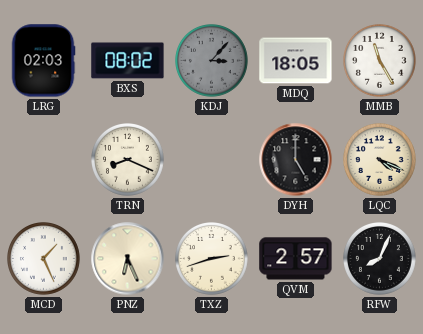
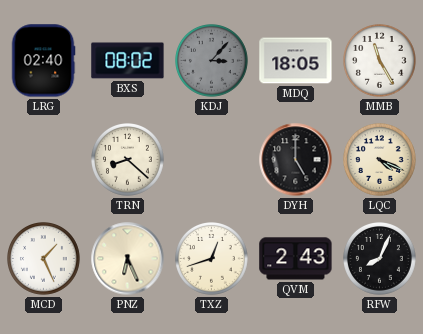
LRG: 02:03 -> 02:40 (43, 61)
TRN: 8:19 -> 8:22 (128, 160)
TXZ: 2:42 -> 12:42 (212, 259)
QVM: 2:57 -> 2:43 (296, 259)
